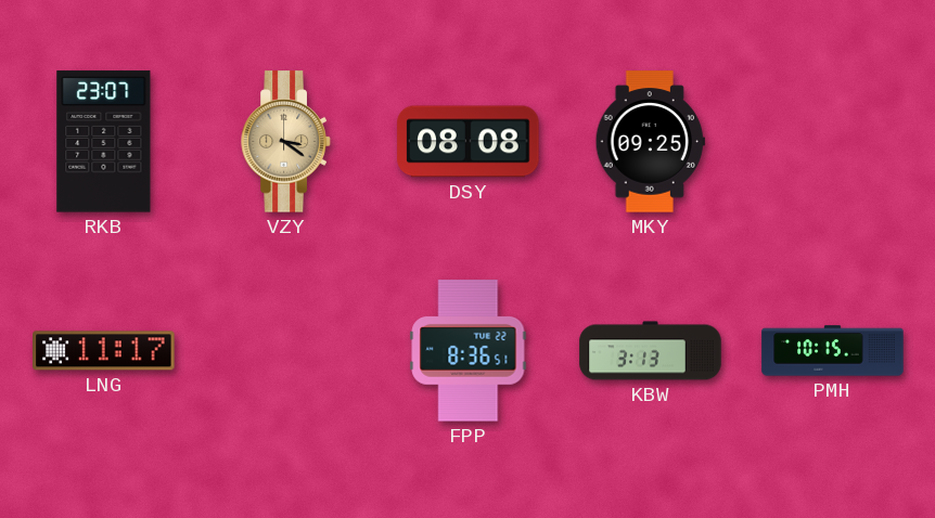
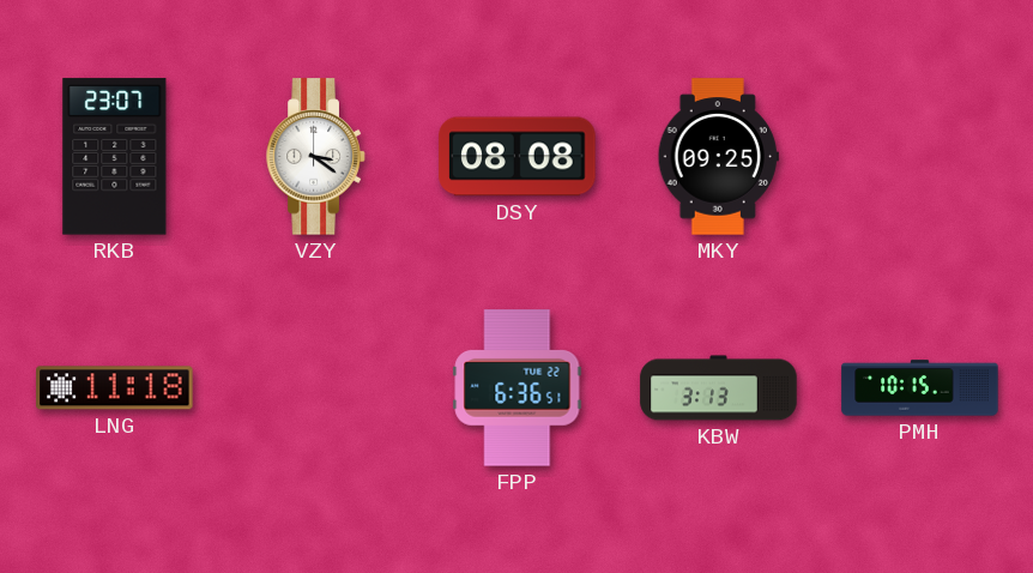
VZY dial: champagne -> white (316, 157)
LNG: 11:17 -> 11:18 (115, 388)
FPP: 8:36 -> 6:36 (518, 388)
